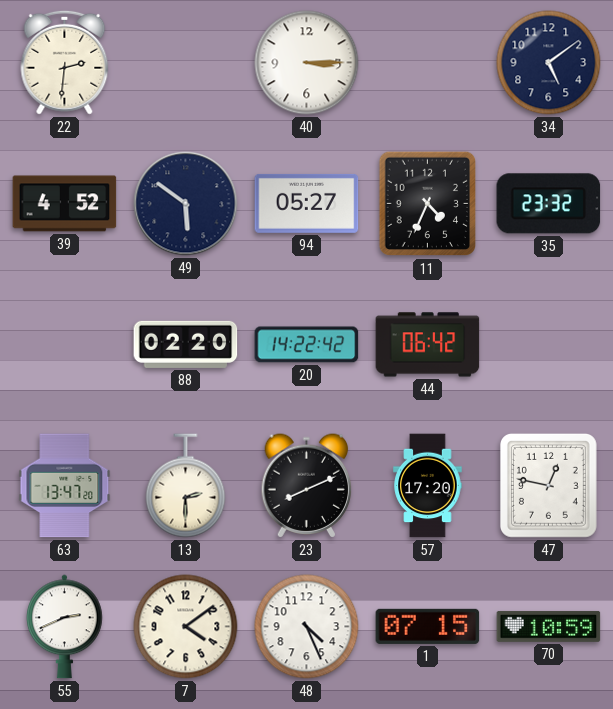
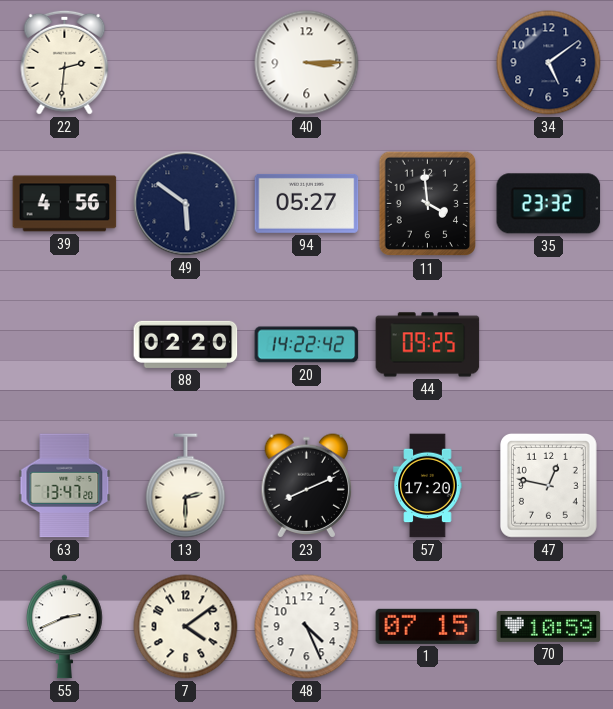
39: 4:52 -> 4:56 (65, 204)
11: 4:34 -> 3:59 (427, 204)
44: 06:42 -> 09:25 (428, 345)
